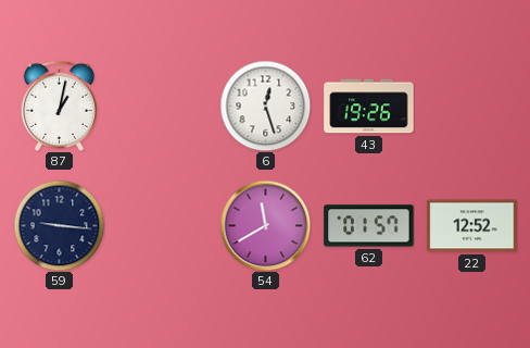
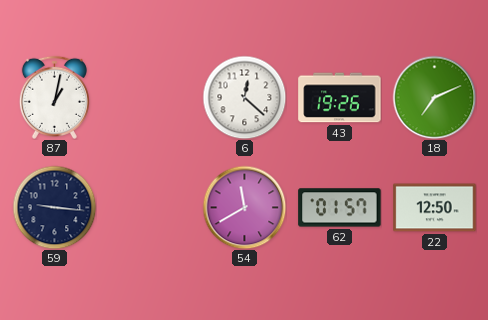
6: 12:27 -> 12:22 (244, 97)
18: none -> 7:11 (434, 97)
22: 12:52 -> 12:50 (435, 208)
